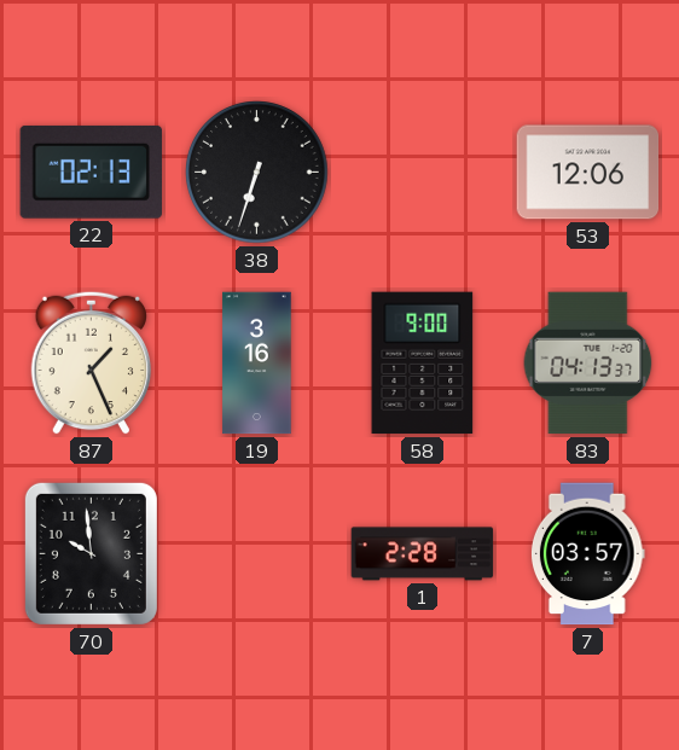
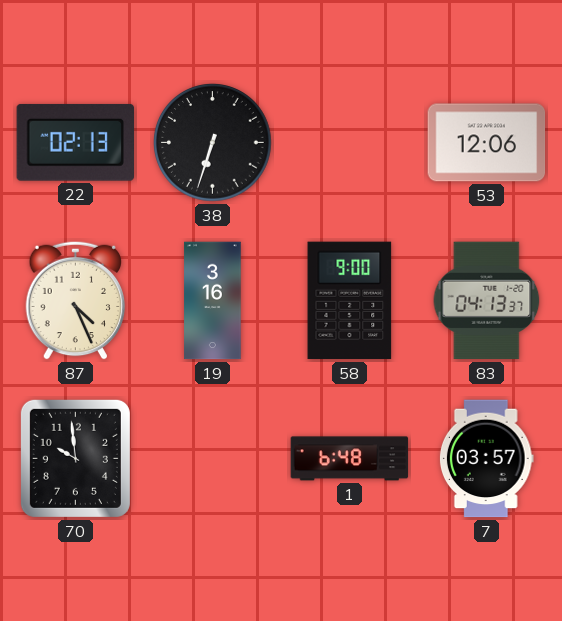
87: 1:26 -> 4:26 (76, 300)
1: 2:28 -> 6:48 (350, 459)
